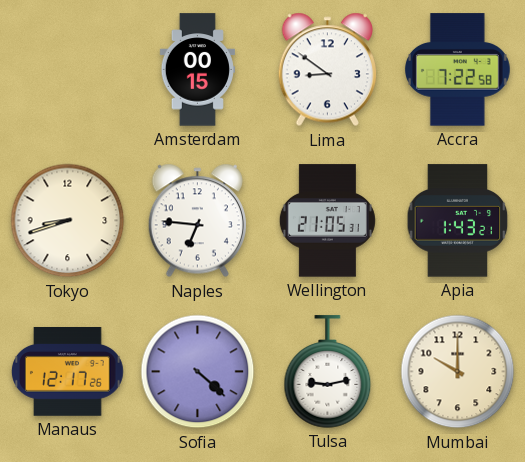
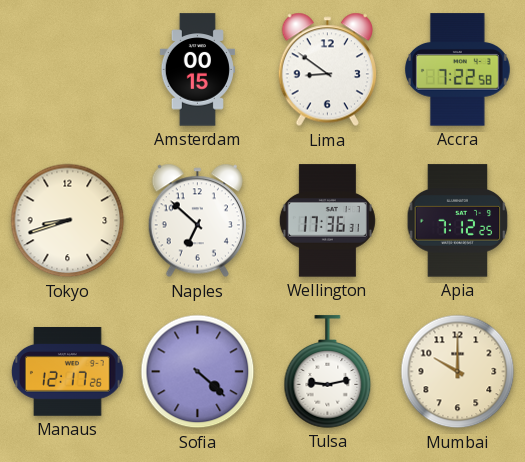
Naples: 6:46 -> 6:52 (197, 221)
Wellington: 21:05 -> 17:36 (327, 221)
Apia: 1:43 -> 7:12 (458, 221)
